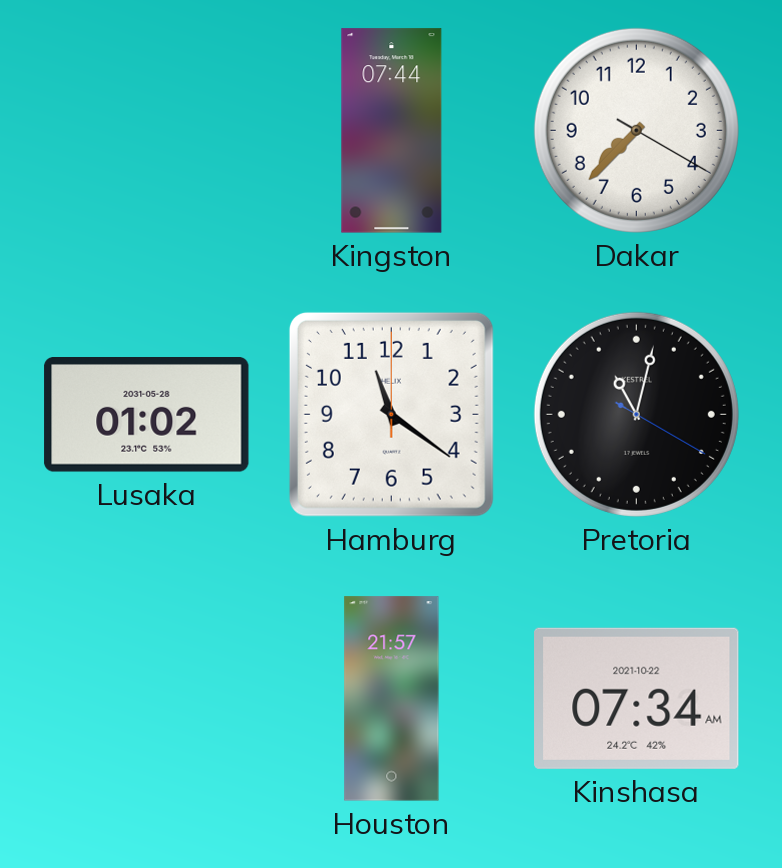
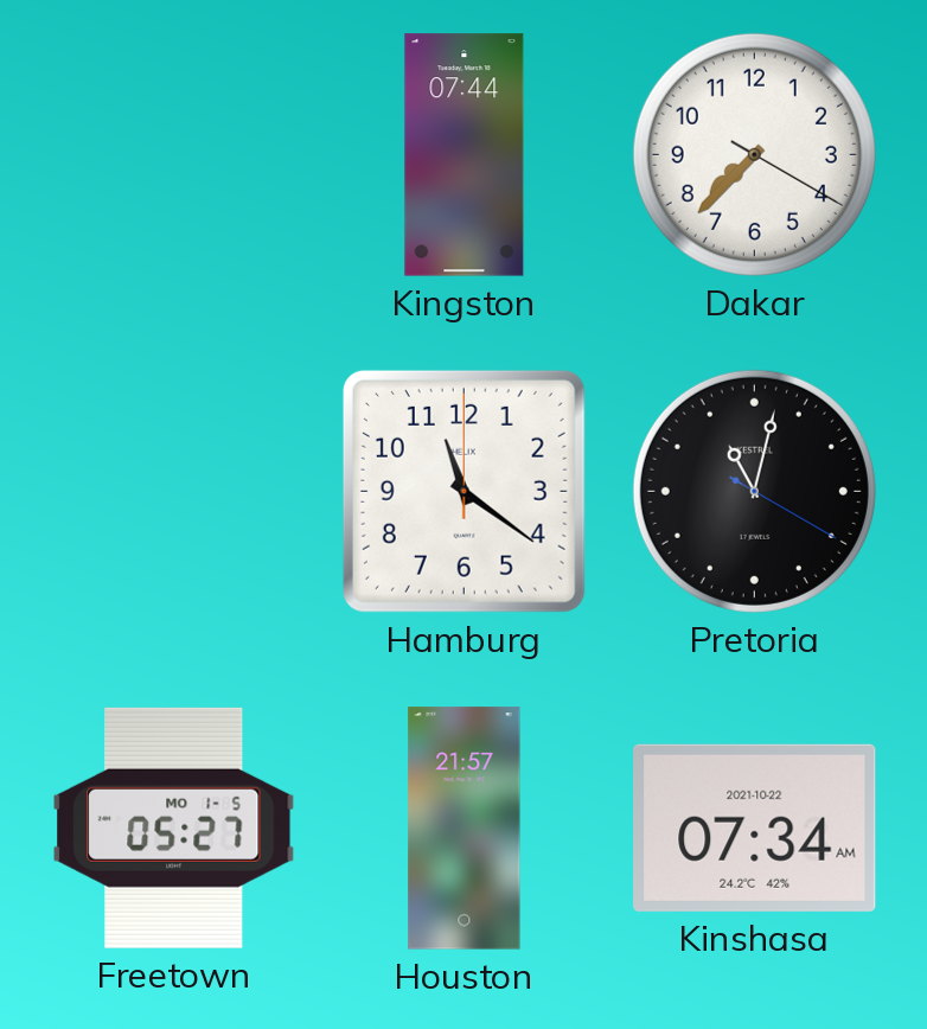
Lusaka: 01:02 -> none (147, 415)
Freetown: none -> 05:27 (174, 827)
